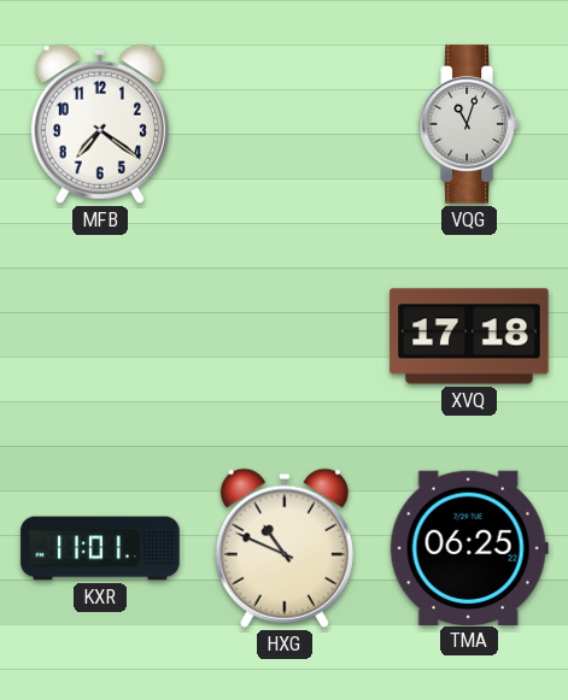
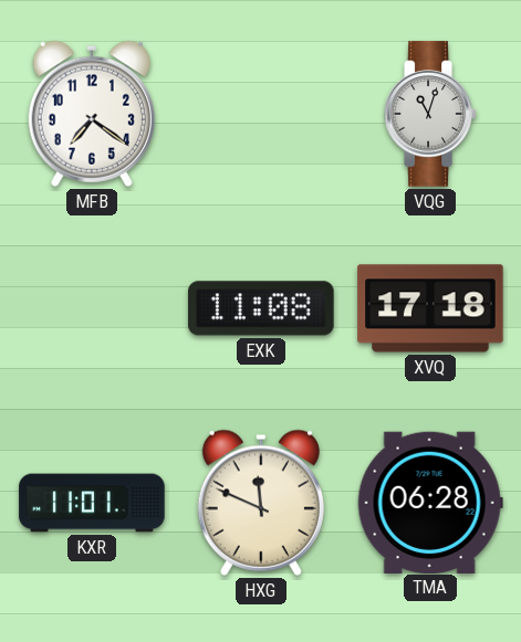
EXK: none -> 11:08 (261, 308)
HXG: 10:49 -> 11:49 (261, 503)
TMA: 06:25 -> 06:28 (430, 502)
